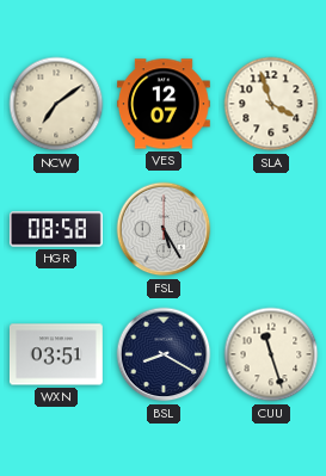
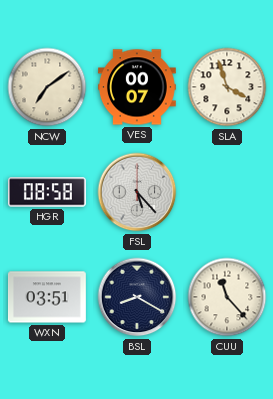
VES: 12:07 -> 00:07 (137, 87)
FSL: 5:25 -> 5:23 (137, 192)
CUU: 11:27 -> 11:23 (227, 297)
